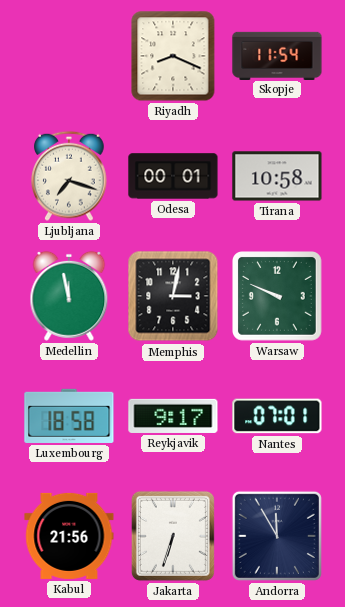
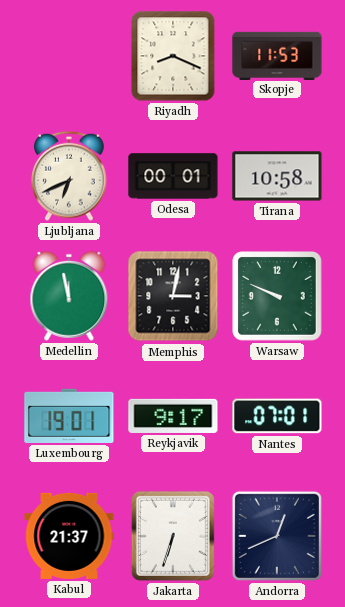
Skopje: 11:54 -> 11:53 (277, 55)
Ljubljana: 7:18 -> 6:41 (69, 176)
Luxembourg: 18:58 -> 19:01 (69, 416)
Kabul: 21:56 -> 21:37 (69, 536)
Andorra: 11:55 -> 12:41 (277, 536)
